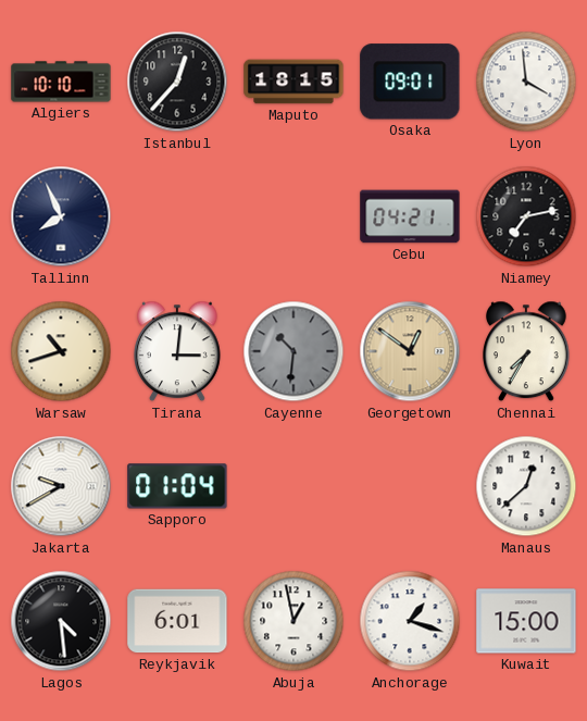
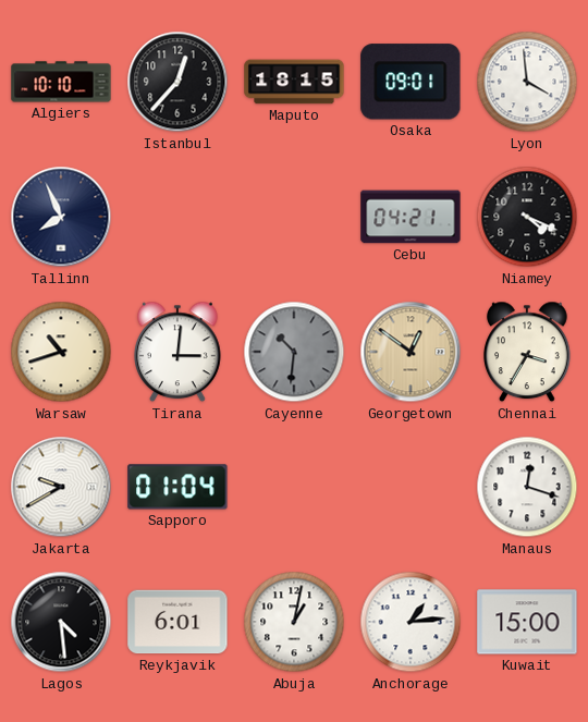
Niamey: 7:13 -> 4:19 (527, 217)
Chennai: 7:35 -> 3:35 (528, 352)
Manaus: 12:38 -> 12:18 (527, 487)
Abuja: 12:58 -> 1:02 (294, 622)
Anchorage: 1:18 -> 1:14 (411, 622)
